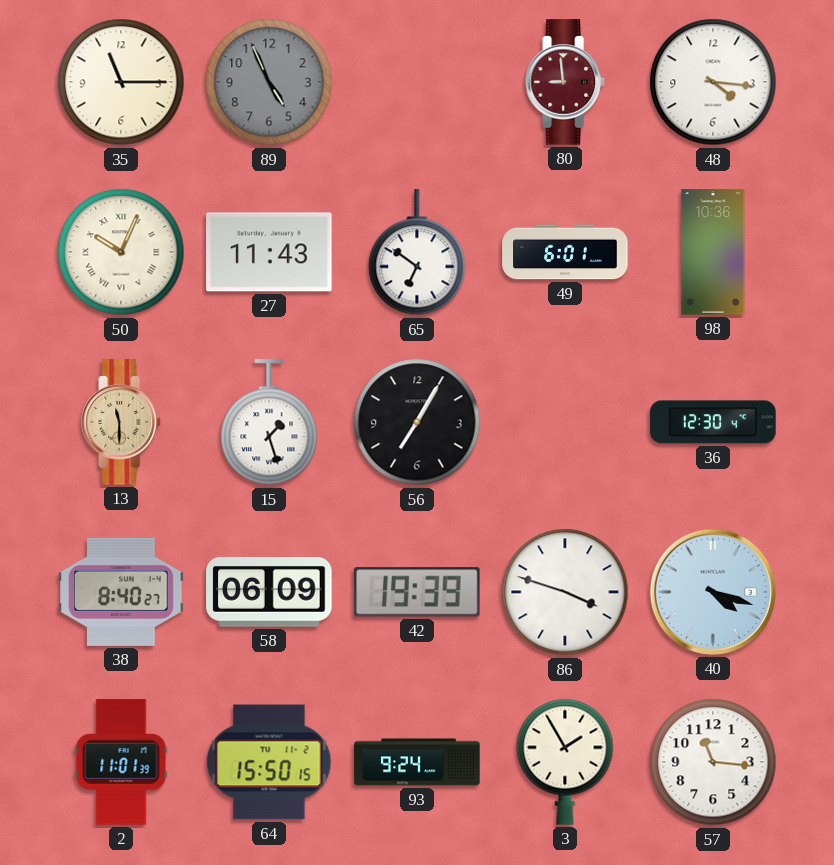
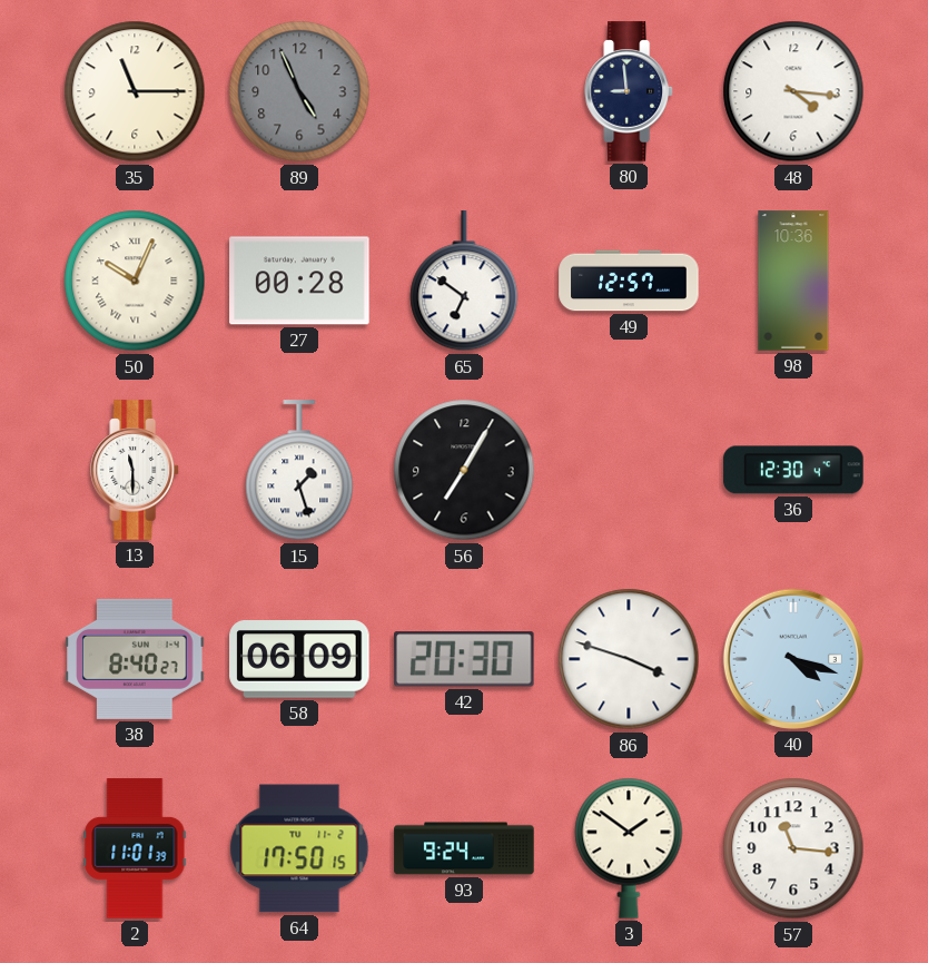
80 dial: burgundy -> navy (630, 91)
27: 11:43 -> 00:28 (299, 281)
49: 6:01 -> 12:57 (629, 281)
13 dial: champagne -> white (136, 470)
42: 19:39 -> 20:30 (465, 659)
64: 15:50 -> 17:50 (299, 848)
3: 1:55 -> 1:51 (629, 848)
